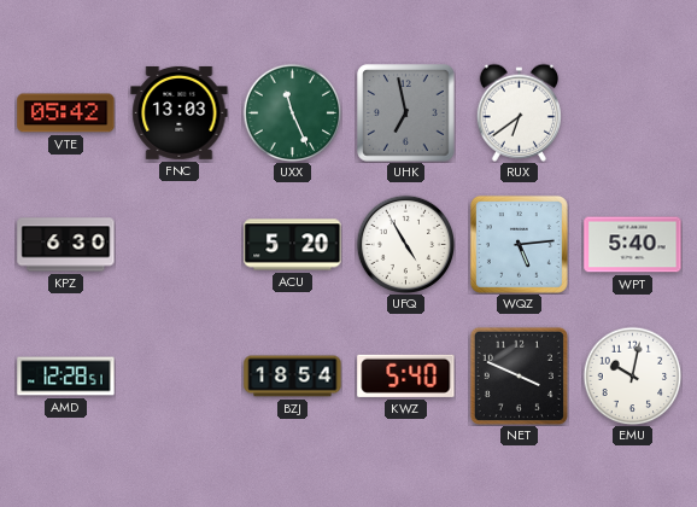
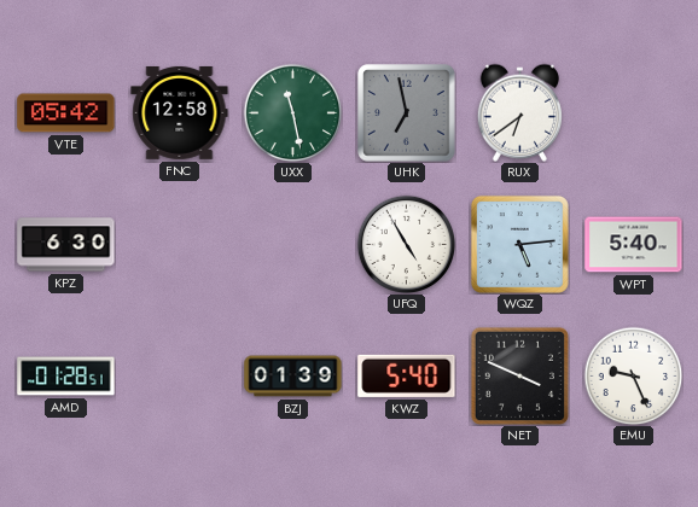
FNC: 13:03 -> 12:58 (180, 112)
UXX: 11:26 -> 11:28 (292, 112)
ACU: 5:20 -> none (293, 245)
AMD: 12:28 -> 01:28 (66, 377)
BZJ: 18:54 -> 01:39 (293, 377)
EMU: 10:02 -> 9:26 (633, 375)
